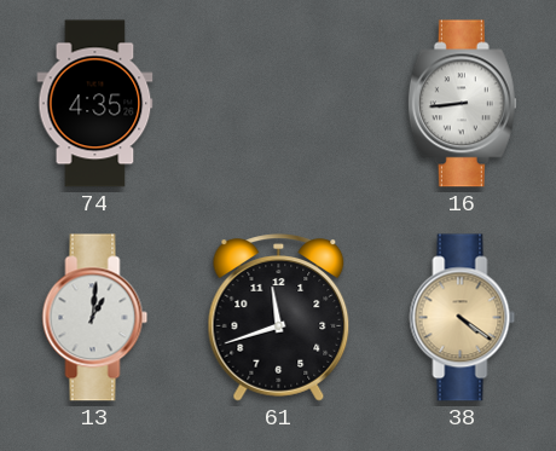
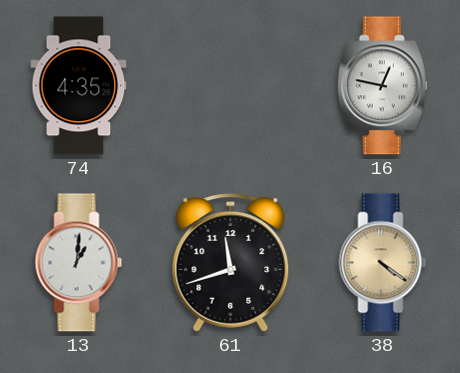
16: 8:44 -> 12:47 (382, 86)
